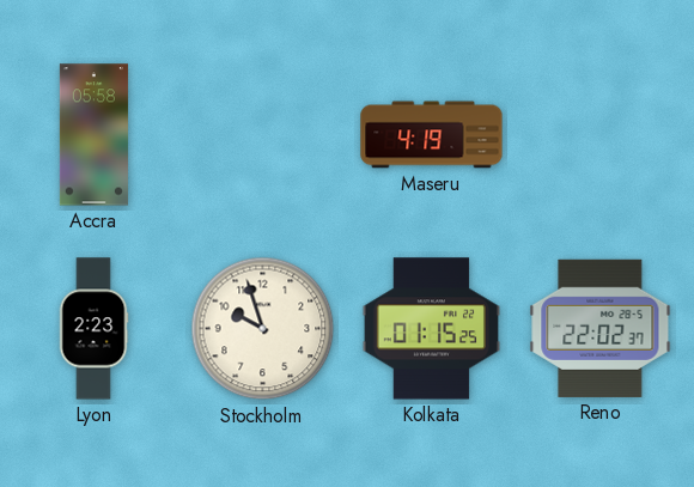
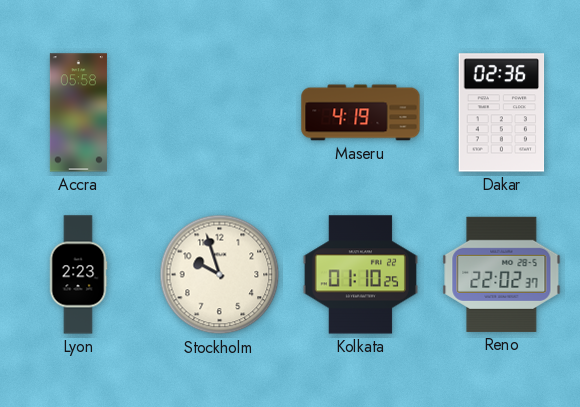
Dakar: none -> 02:36 (502, 113)
Kolkata: 01:15 -> 01:10 (360, 275)
